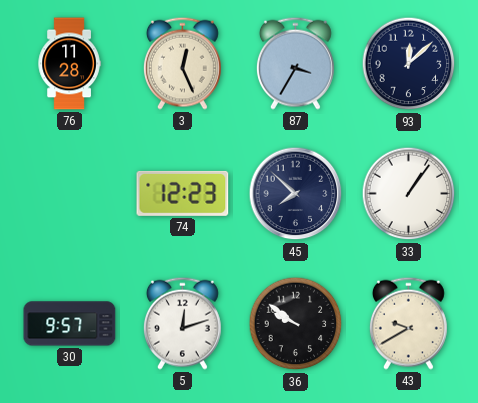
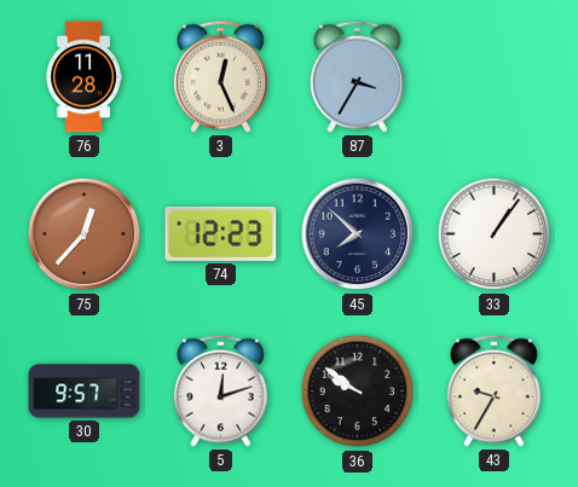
93: 12:08 -> none (409, 64)
75: none -> 12:37 (85, 234)
43: 9:40 -> 9:35 (493, 390)
